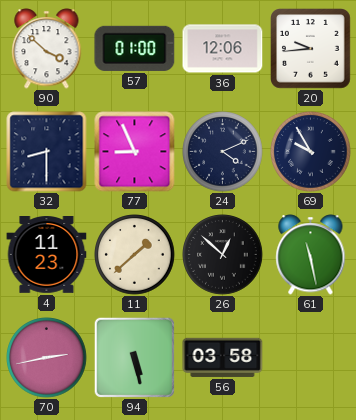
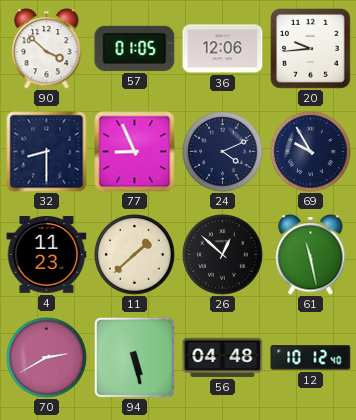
57: 01:00 -> 01:05 (135, 48)
70: 2:43 -> 2:40 (47, 358)
56: 03:58 -> 04:48 (223, 357)
12: none -> 10:12 (311, 358)
